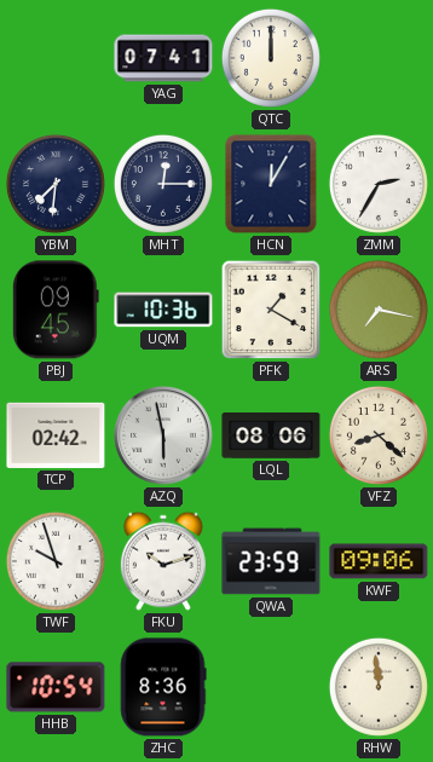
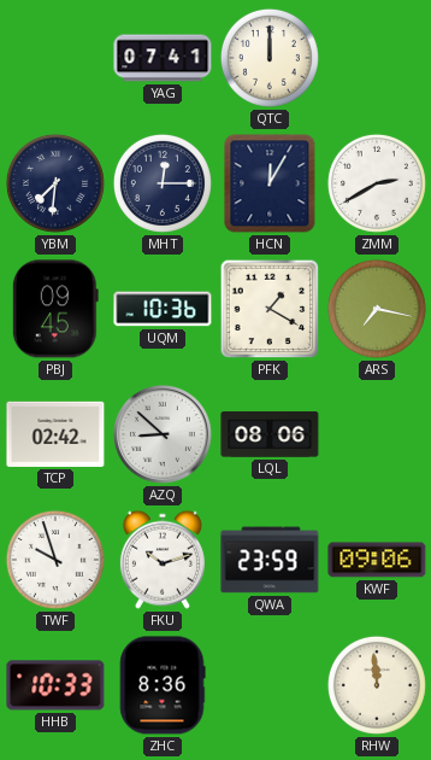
ZMM: 2:35 -> 2:40 (377, 183)
AZQ: 5:58 -> 8:52 (164, 435)
VFZ: 8:22 -> none (379, 435)
HHB: 10:54 -> 10:33 (55, 685)
